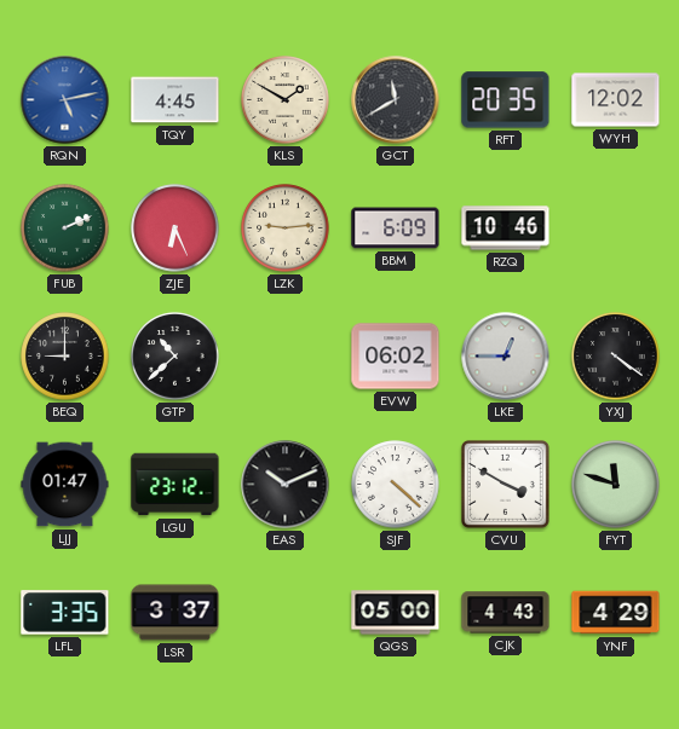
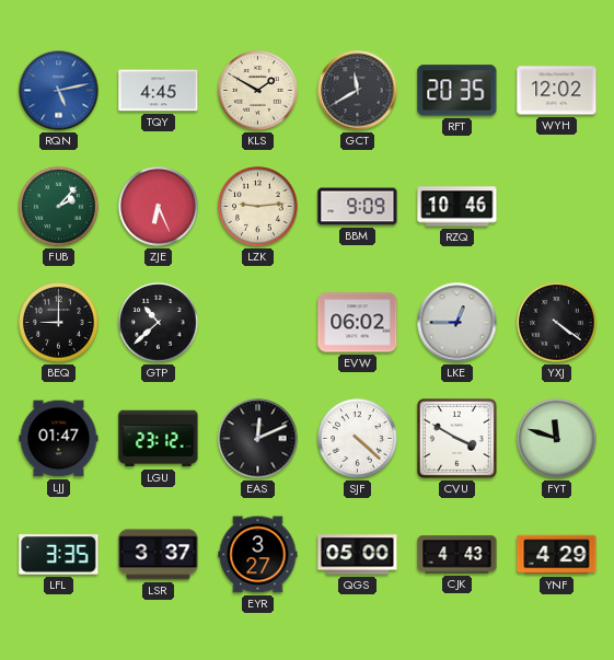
FUB: 2:11 -> 2:07 (59, 207)
BBM: 6:09 -> 9:09 (358, 207)
EAS: 10:11 -> 12:11 (258, 439)
EYR: none -> 3:27 (258, 555)
